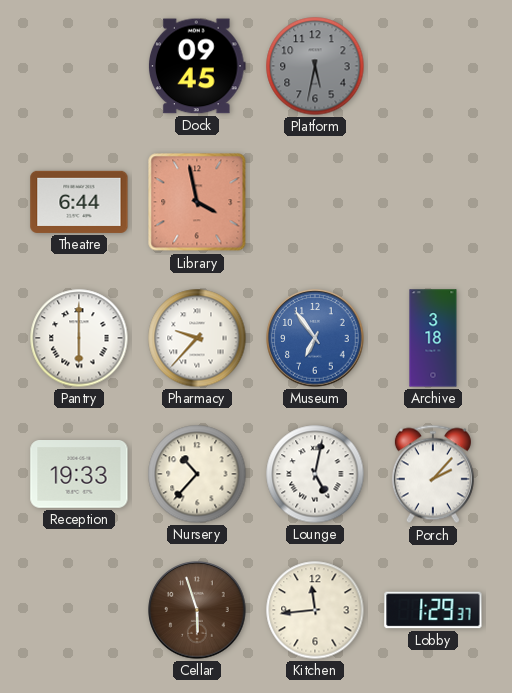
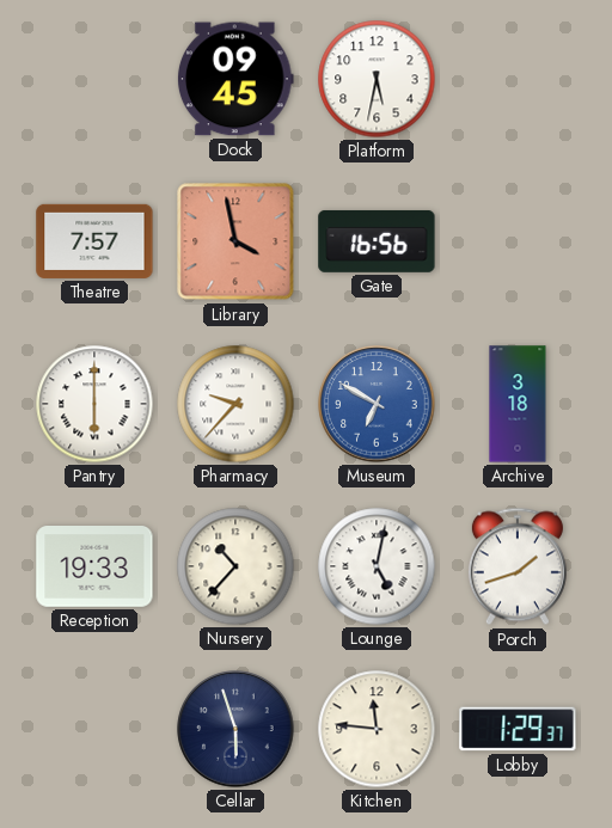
Platform dial: grey -> white (377, 79)
Theatre: 6:44 -> 7:57 (94, 241)
Gate: none -> 16:56 (377, 241)
Museum: 6:54 -> 6:50 (377, 404)
Porch: 2:07 -> 1:42 (518, 566)
Cellar dial: brown -> navy (235, 729)
Kitchen: 11:44 -> 11:46 (377, 729)
